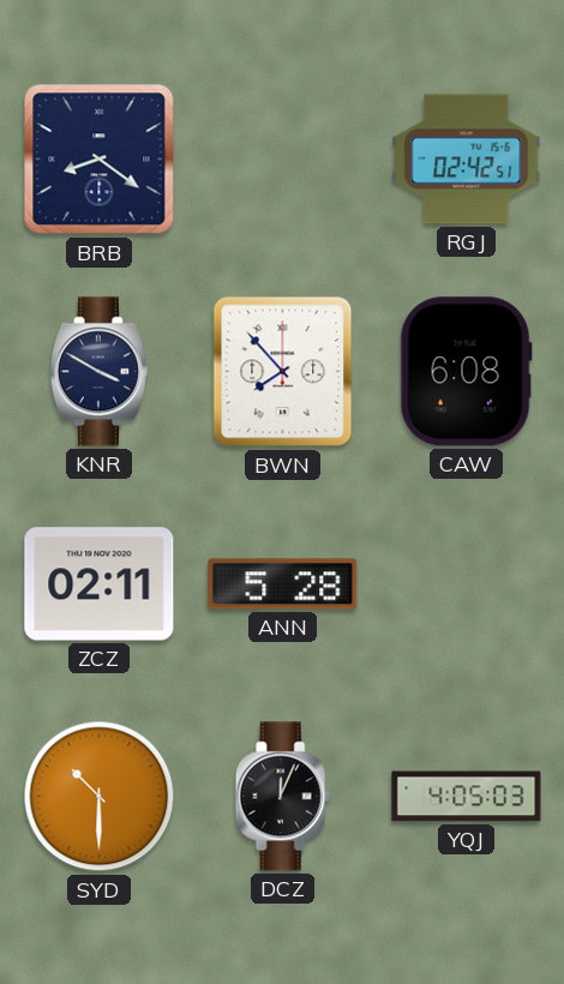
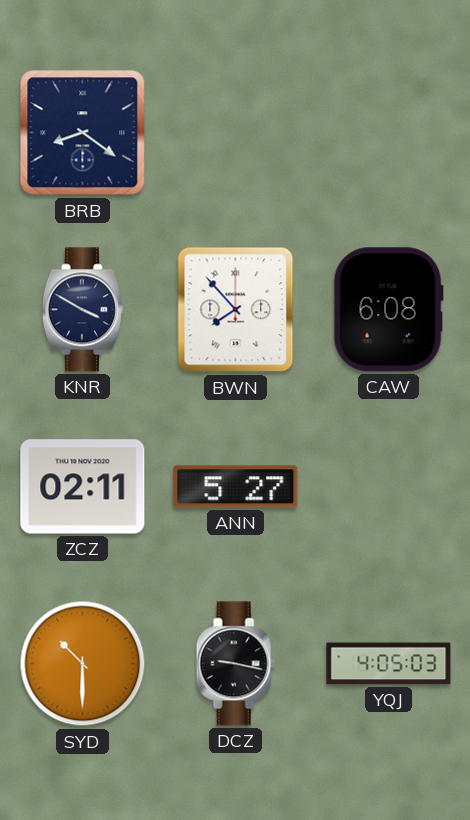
RGJ: 02:42 -> none (467, 160)
ANN: 5:28 -> 5:27 (236, 487)
DCZ: 12:04 -> 9:17 (235, 664)
